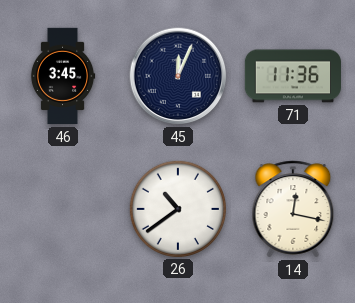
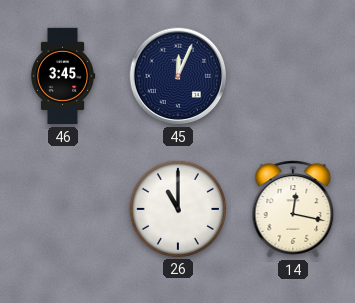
71: 11:36 -> none (292, 76)
26: 10:39 -> 11:00 (177, 208)
